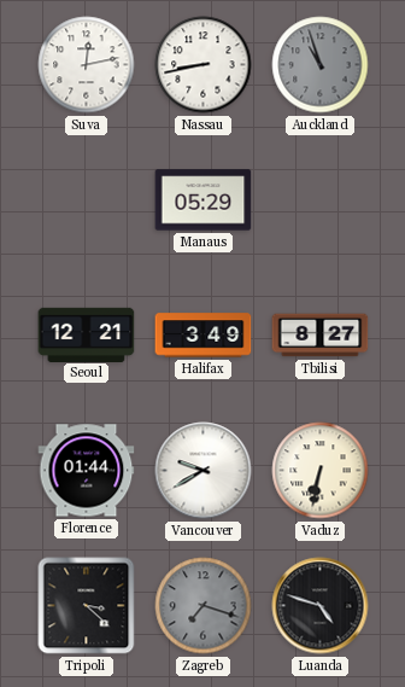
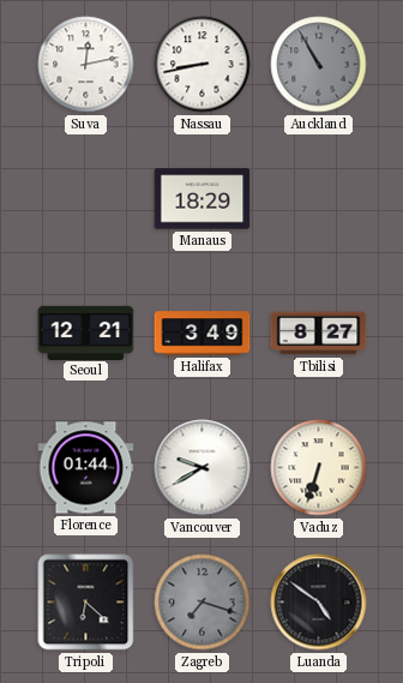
Auckland: 10:57 -> 10:55 (319, 65)
Manaus: 05:29 -> 18:29 (203, 199)
Vaduz: 6:32 -> 6:33 (319, 468)
Tripoli: 3:22 -> 6:22 (86, 603)
Luanda: 4:48 -> 4:51 (319, 603)
